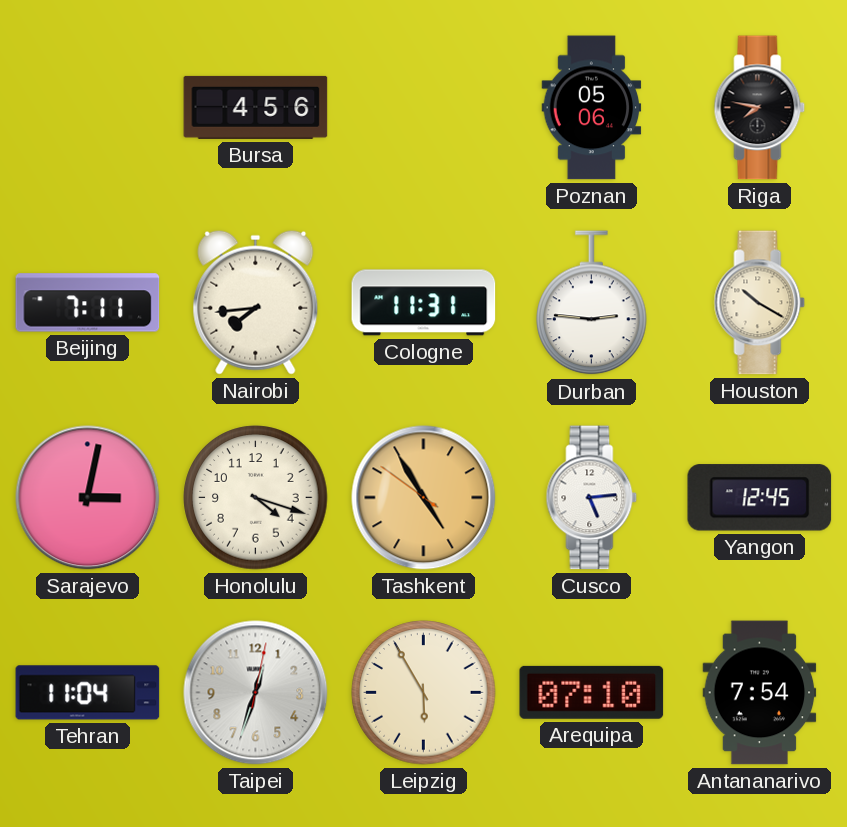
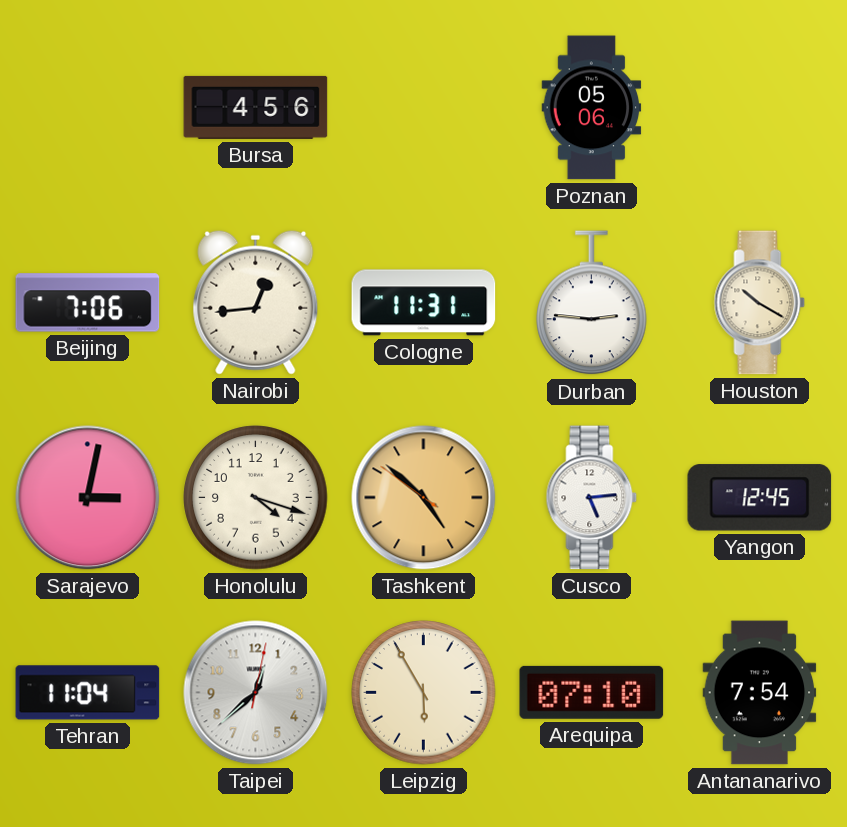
Riga: 7:47 -> none (760, 108)
Beijing: 7:11 -> 7:06 (88, 303)
Nairobi: 7:44 -> 12:44 (256, 302)
Tashkent: 4:54 -> 4:51 (424, 498)
Taipei: 12:33 -> 12:38 (256, 693)
